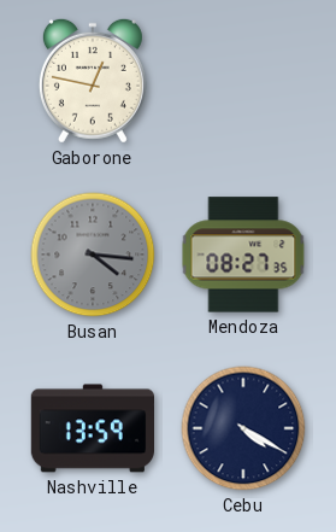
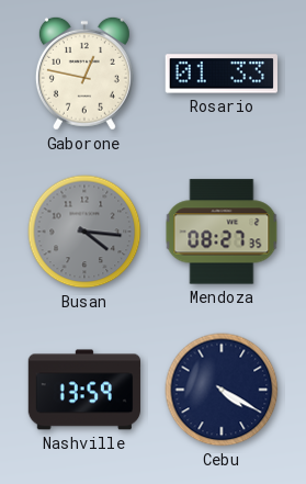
Rosario: none -> 01:33 (220, 74)
